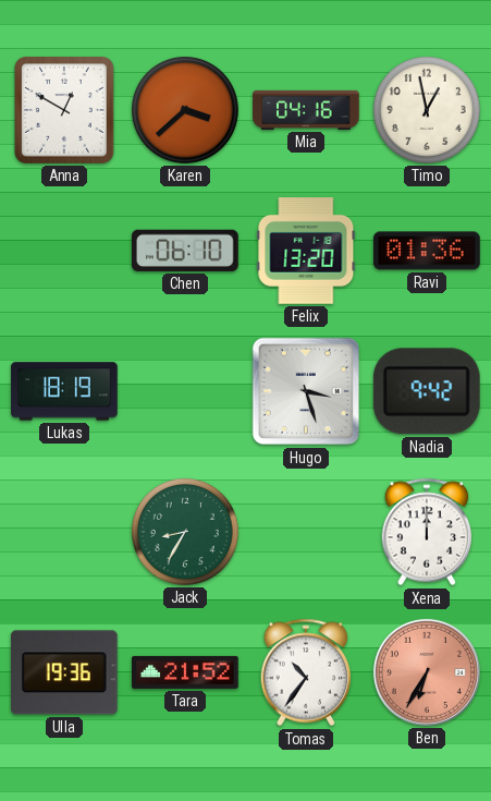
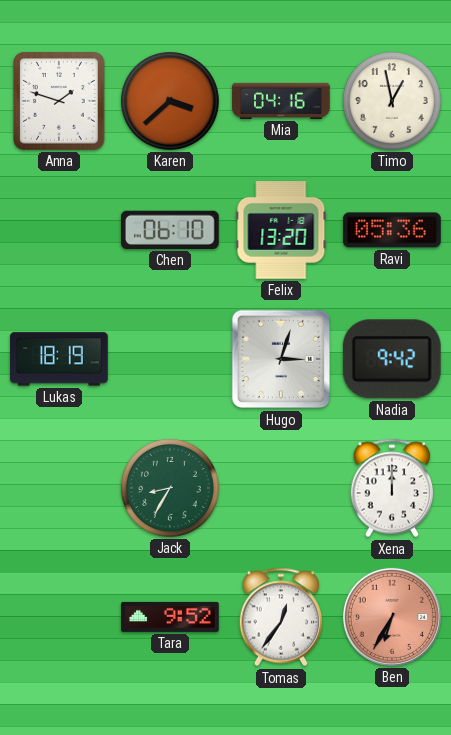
Anna: 12:50 -> 1:48 (60, 102)
Ravi: 01:36 -> 05:36 (393, 230)
Hugo: 3:27 -> 3:03 (281, 359)
Ulla: 19:36 -> none (64, 672)
Tara: 21:52 -> 9:52 (171, 617)
Tomas: 10:36 -> 12:36 (281, 617)
